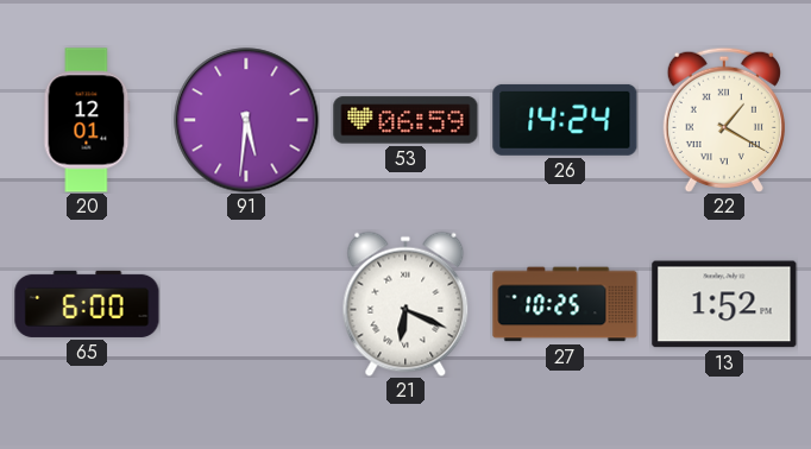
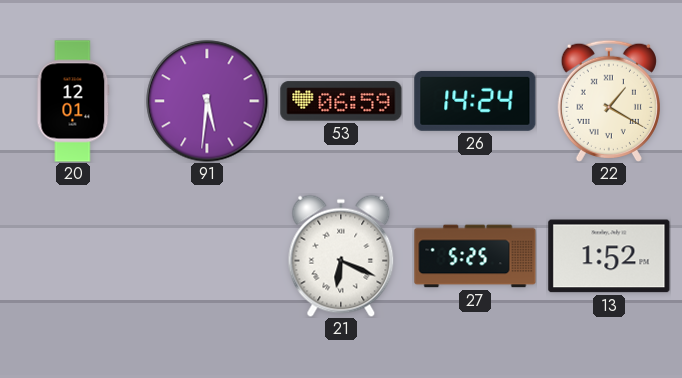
65: 6:00 -> none (87, 304)
27: 10:25 -> 5:25 (475, 256)
